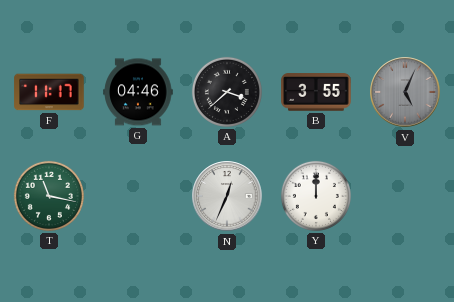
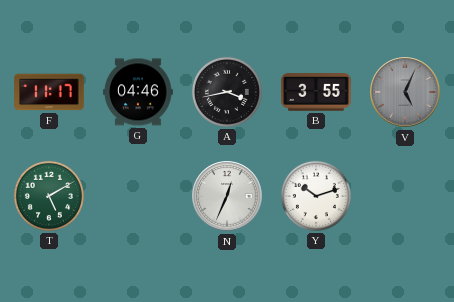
A: 3:38 -> 3:43 (227, 92)
T: 11:17 -> 5:10 (49, 196)
Y: 12:00 -> 10:12 (316, 196)
